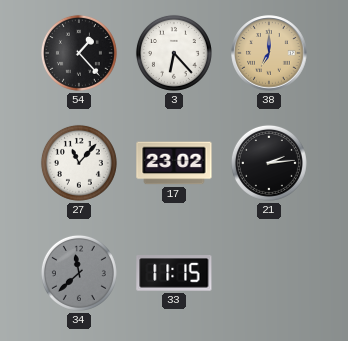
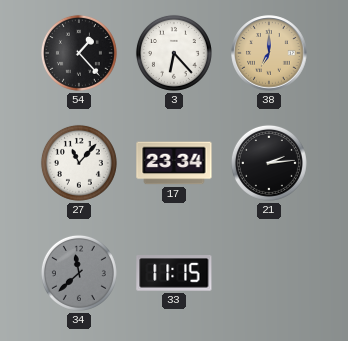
17: 23:02 -> 23:34 (174, 163)
